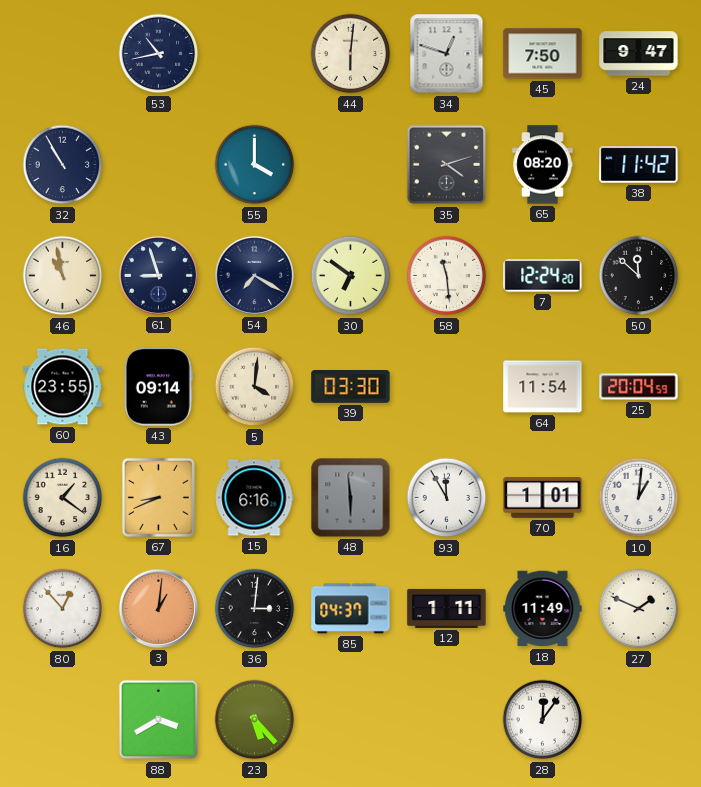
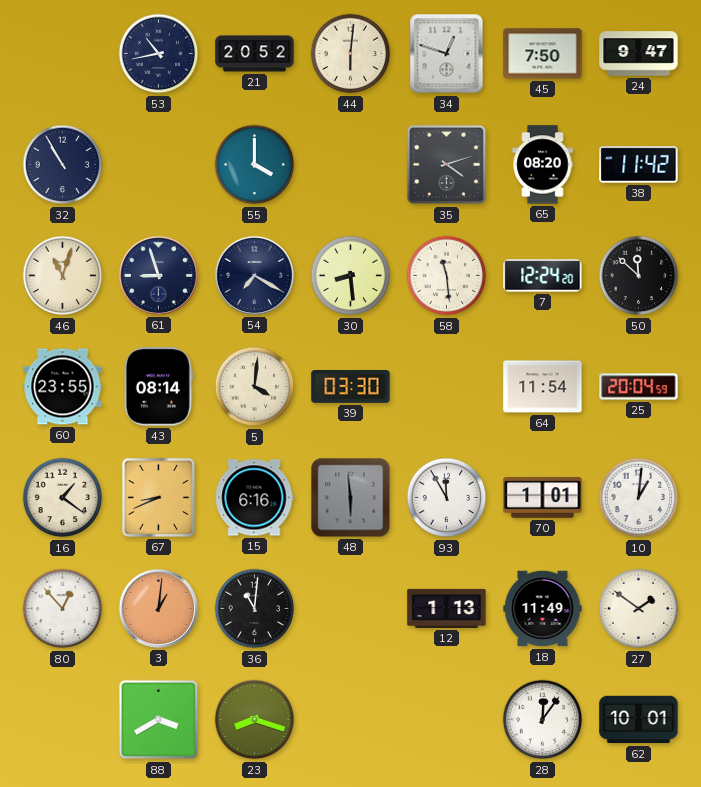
21: none -> 20:52 (255, 54)
46: 10:58 -> 11:03 (63, 276)
30: 6:51 -> 8:29 (351, 276)
43: 09:14 -> 08:14 (158, 387)
36: 3:01 -> 11:01 (255, 609)
85: 04:37 -> none (351, 609)
12: 1:11 -> 1:13 (447, 608)
27: 1:49 -> 1:51 (639, 609)
23: 5:23 -> 8:18 (255, 720)
62: none -> 10:01 (639, 720)
